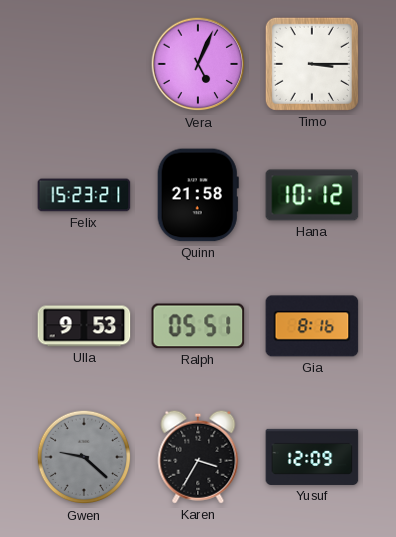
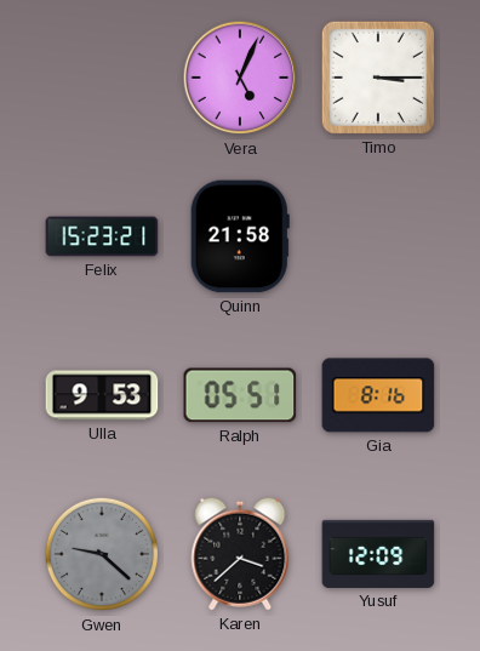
Hana: 10:12 -> none (312, 195)
Karen: 3:35 -> 3:38 (240, 554)
